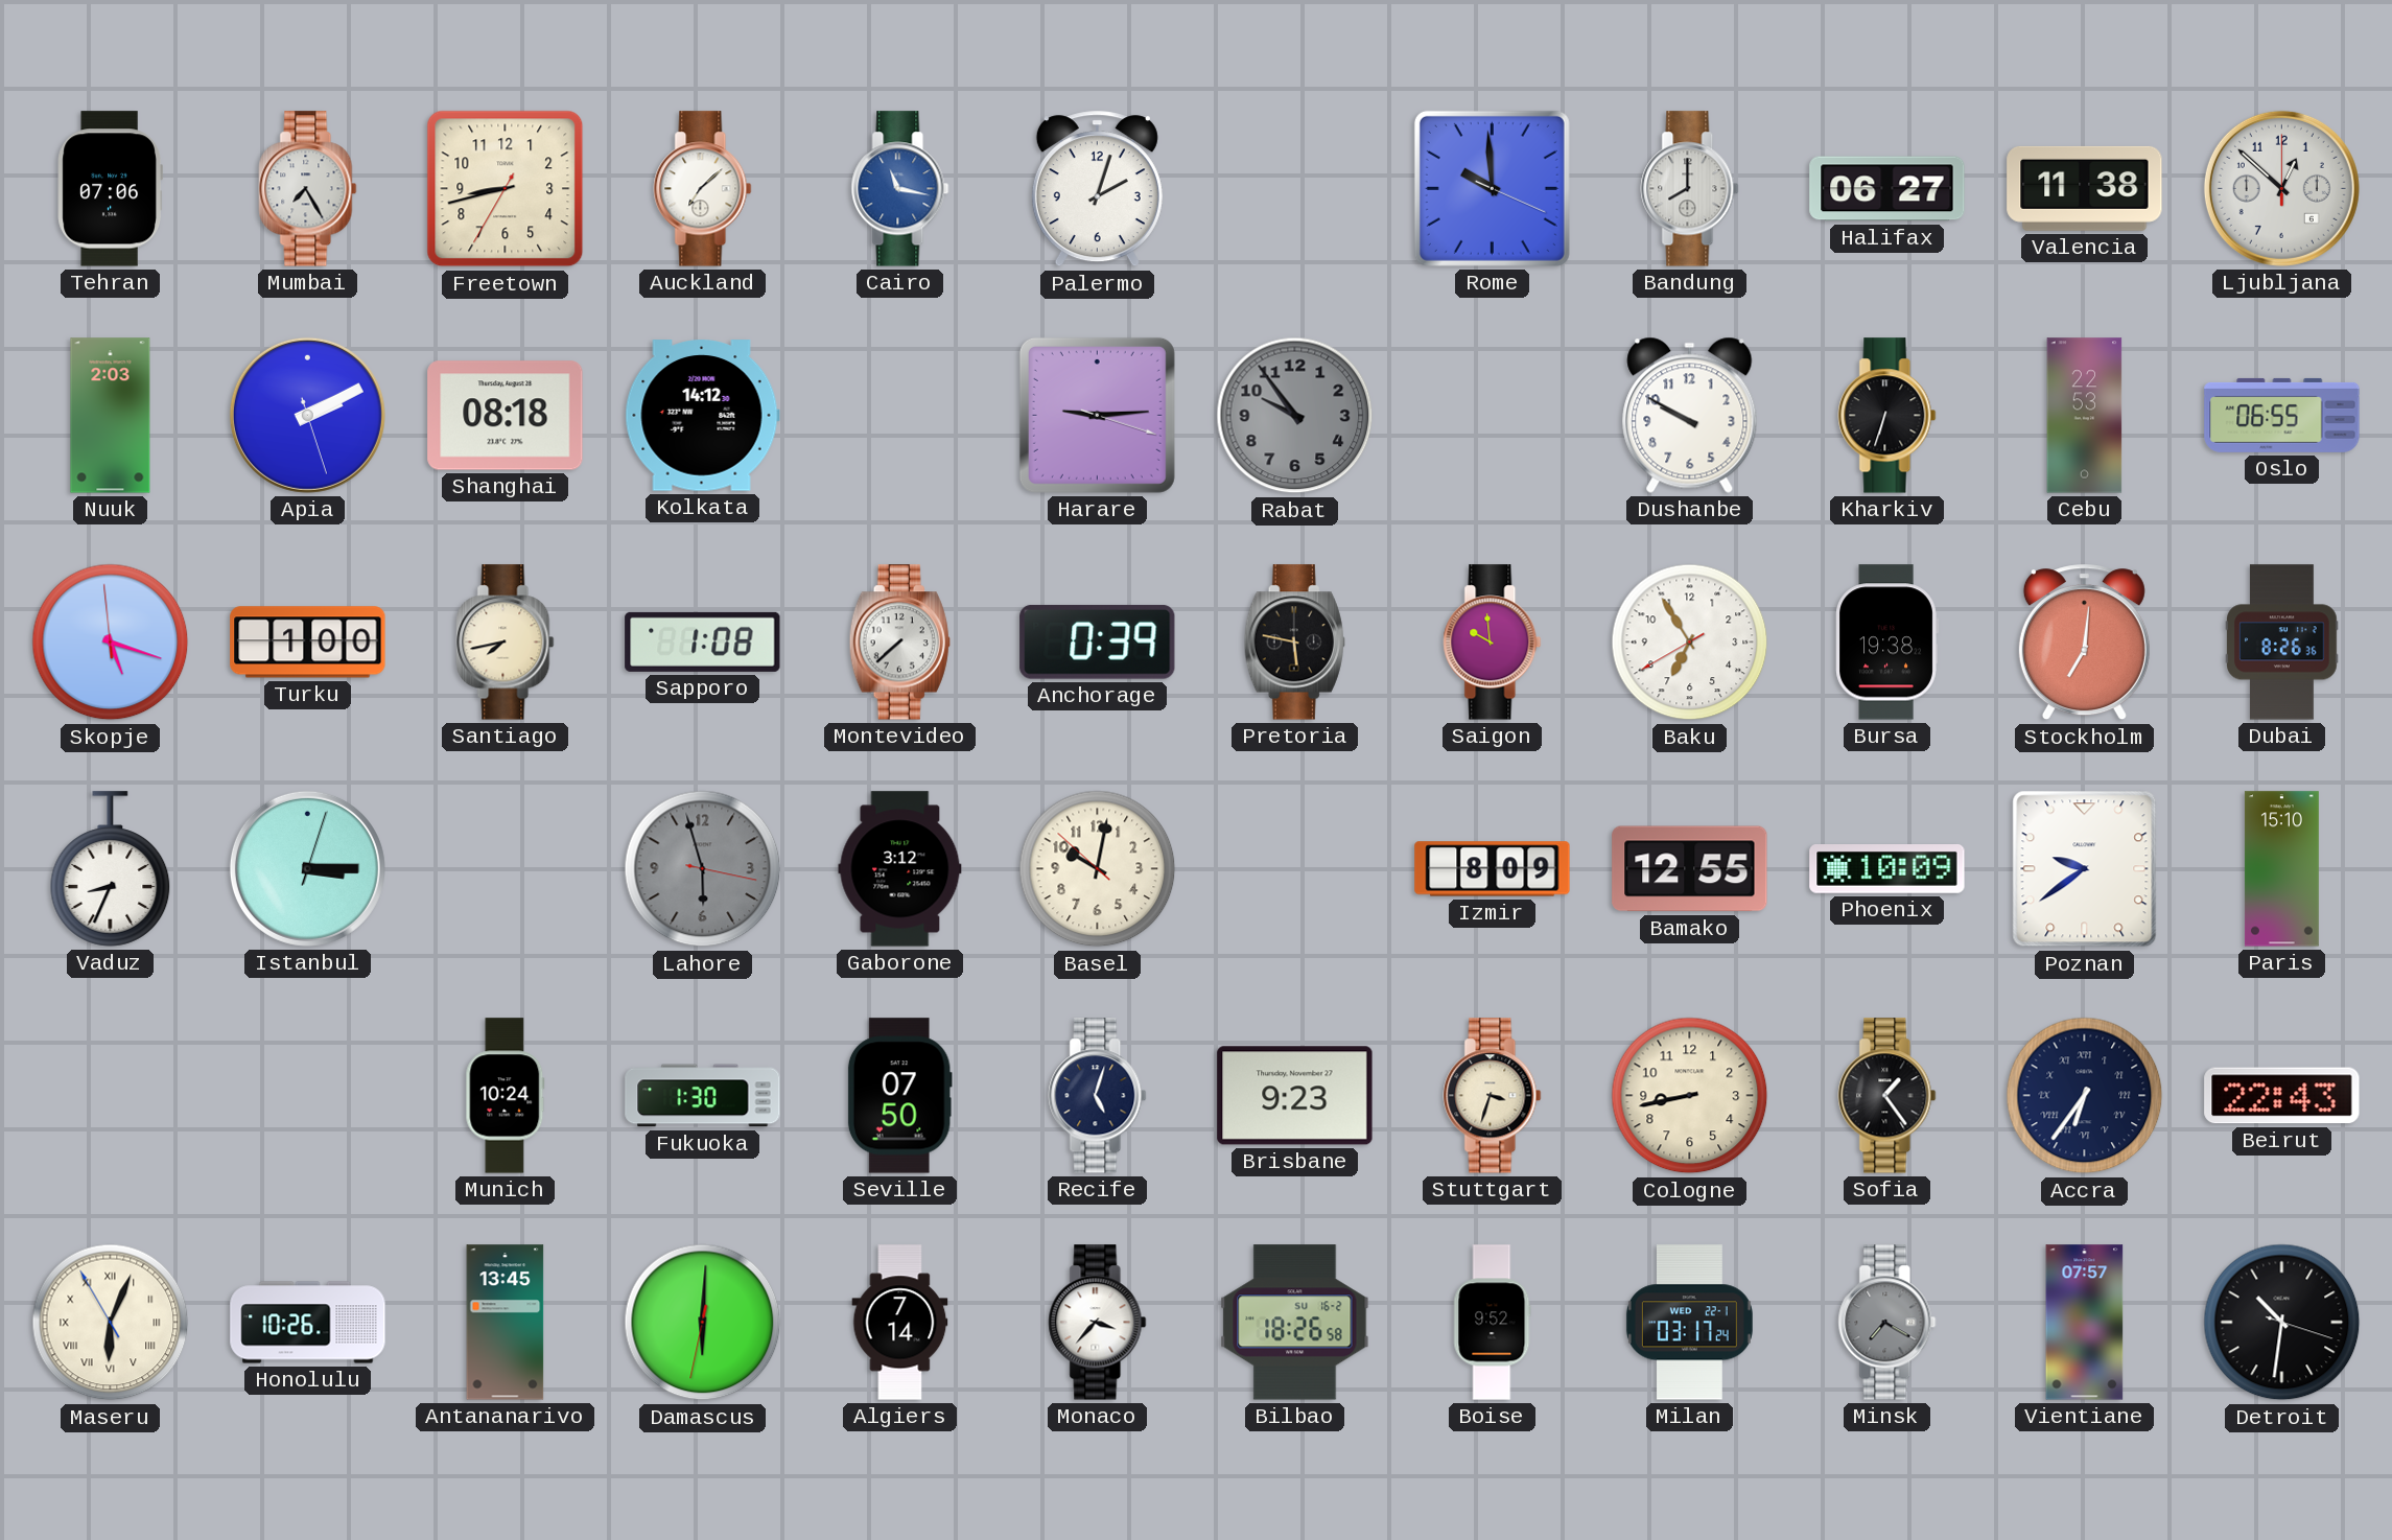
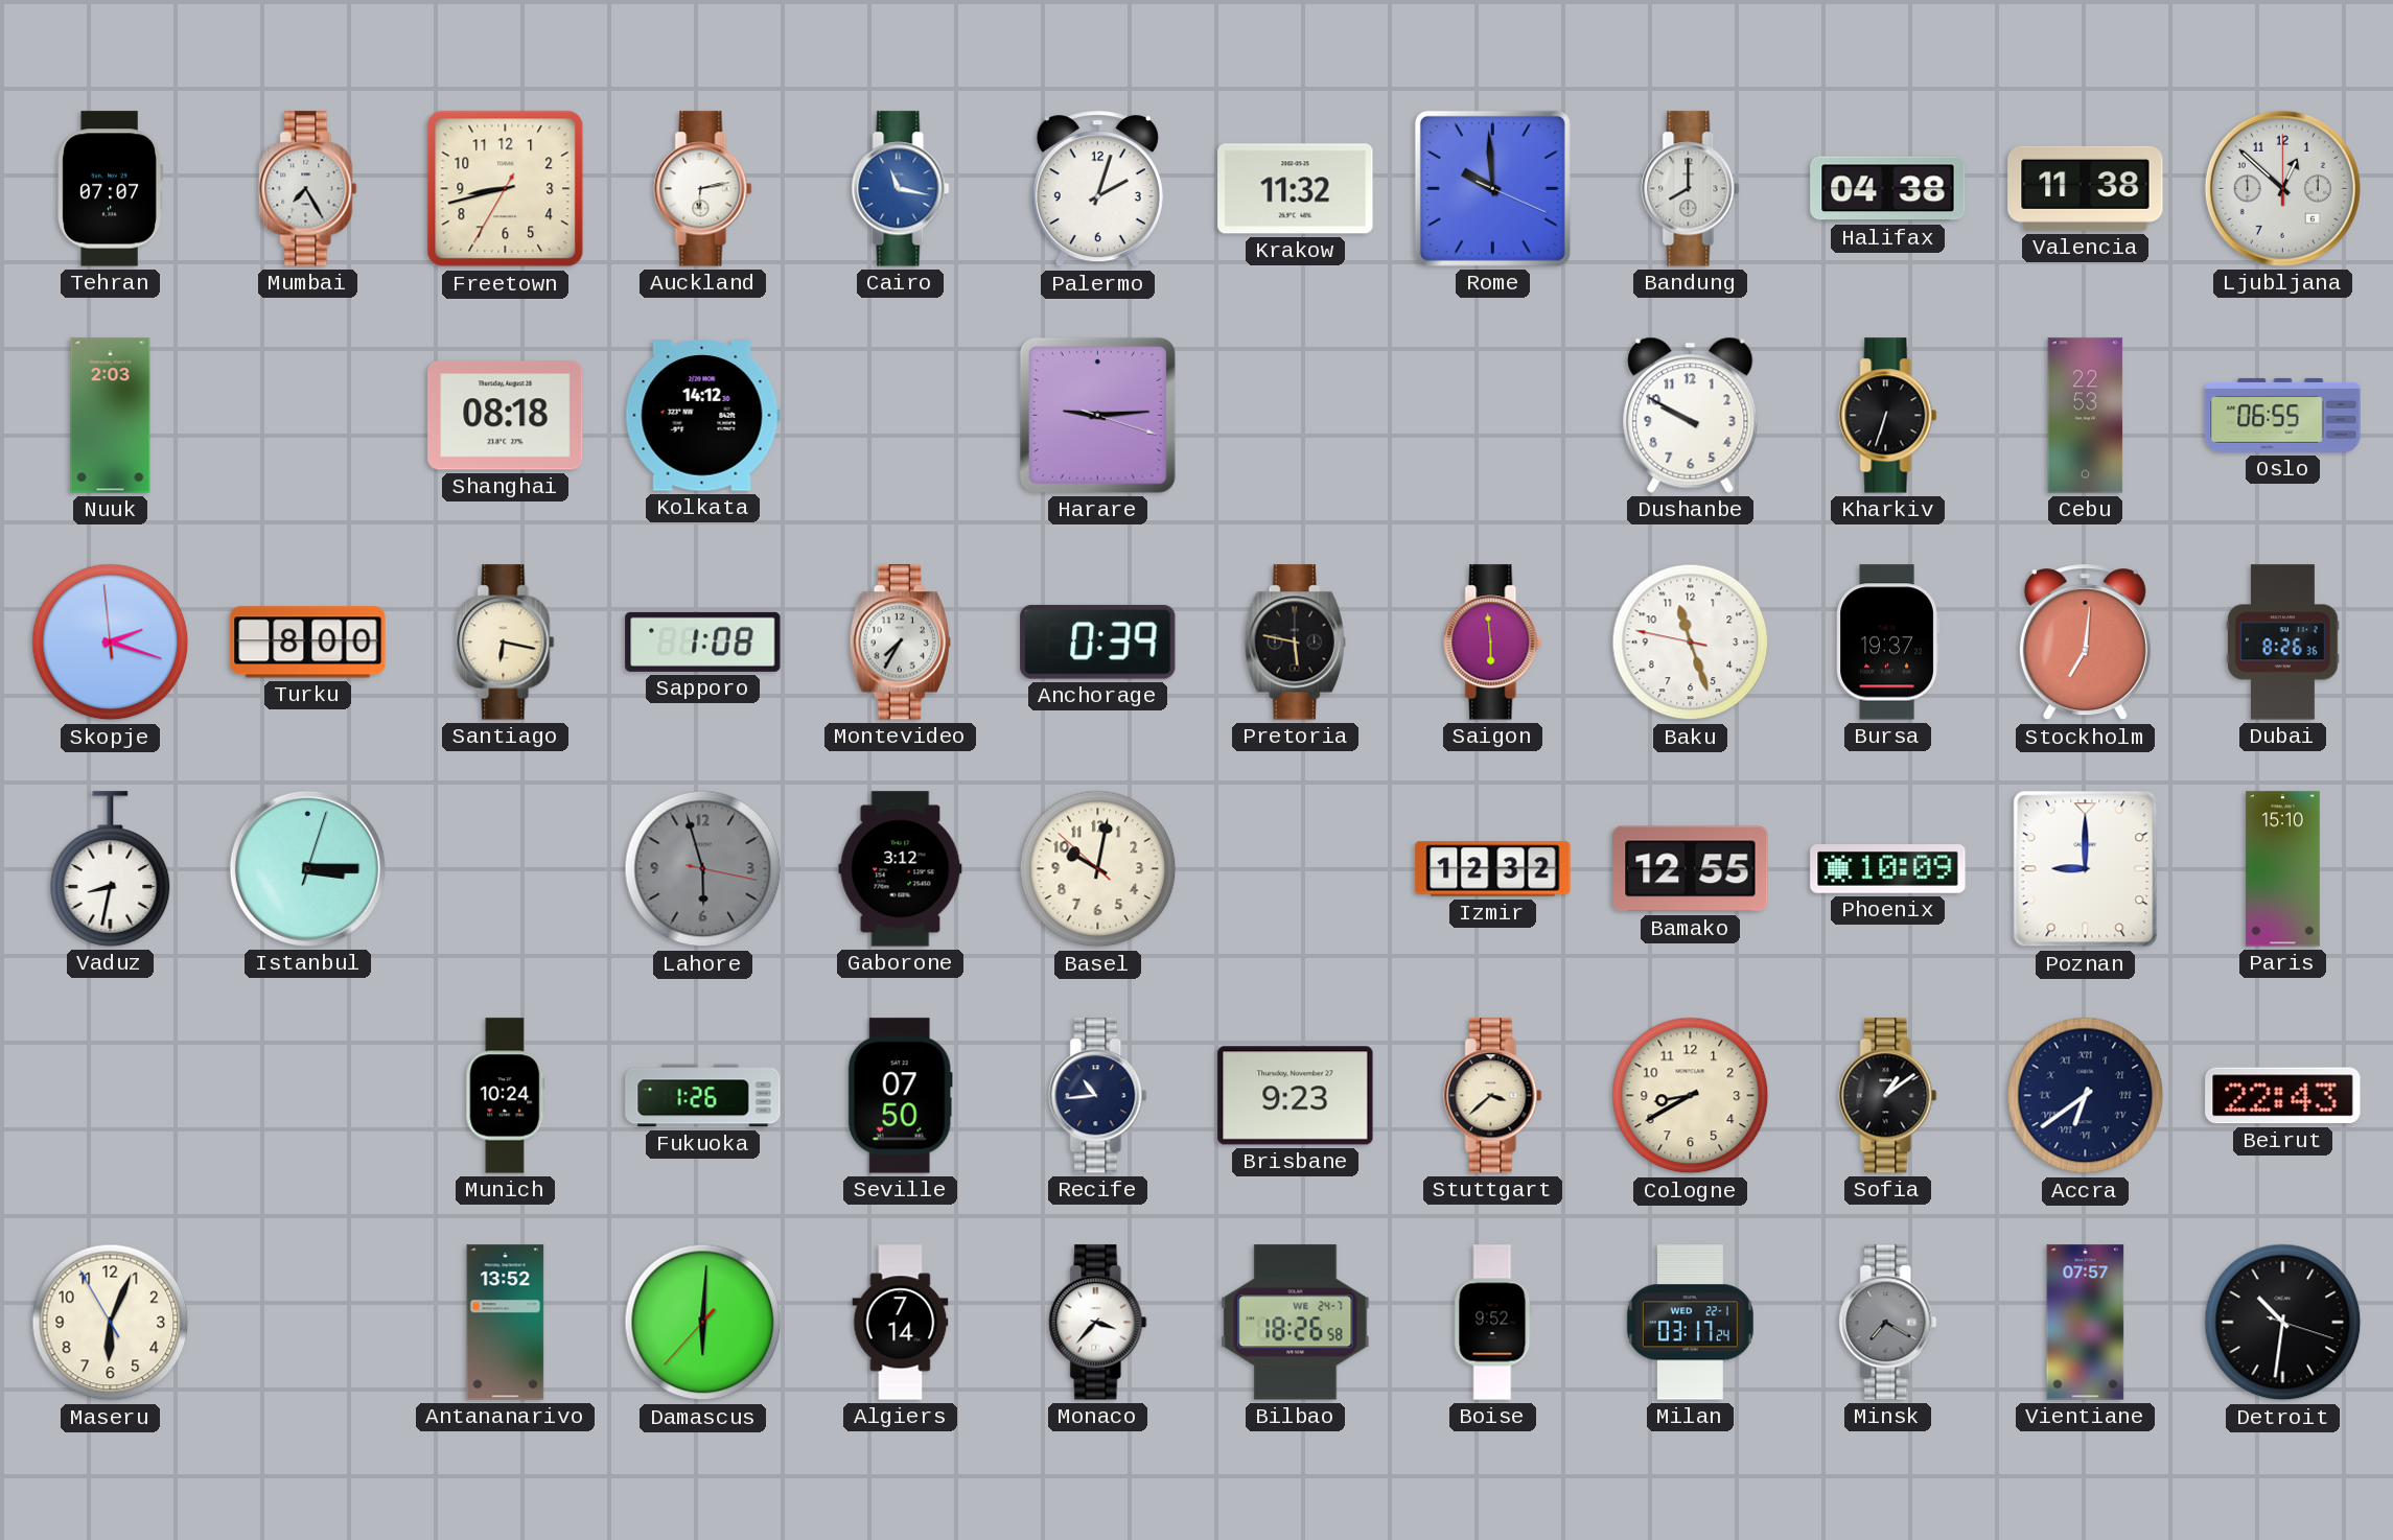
Tehran: 07:06 -> 07:07 (110, 189)
Auckland: 7:08 -> 6:13 (703, 189)
Krakow: none -> 11:32 (1296, 189)
Halifax: 06:27 -> 04:38 (1888, 189)
Apia: 2:10 -> none (307, 415)
Rabat: 9:54 -> none (1295, 416)
Skopje: 5:17 -> 2:17 (111, 643)
Turku: 1:00 -> 8:00 (308, 643)
Santiago: 7:43 -> 6:17 (506, 643)
Montevideo: 7:38 -> 7:35 (900, 643)
Saigon: 9:59 -> 5:59 (1493, 643)
Baku: 6:54 -> 11:26 (1691, 643)
Bursa: 19:38 -> 19:37 (1887, 643)
Vaduz: 8:34 -> 8:32 (111, 869)
Izmir: 8:09 -> 12:32 (1493, 869)
Poznan: 9:39 -> 9:00 (2086, 869)
Fukuoka: 1:30 -> 1:26 (703, 1096)
Recife: 5:03 -> 10:44 (1098, 1096)
Stuttgart: 3:33 -> 3:38 (1493, 1096)
Cologne: 8:43 -> 8:40 (1691, 1096)
Sofia: 1:24 -> 1:09 (1888, 1096)
Accra: 6:36 -> 6:39 (2086, 1096)
Maseru numerals: Roman -> Arabic (111, 1323)
Honolulu: 10:26 -> none (308, 1323)
Antananarivo: 13:45 -> 13:52 (506, 1323)
Damascus: 6:00:32 -> 6:00:37 (703, 1323)
Bilbao date: SU 16-2 -> WE 24-7 (1296, 1323)
